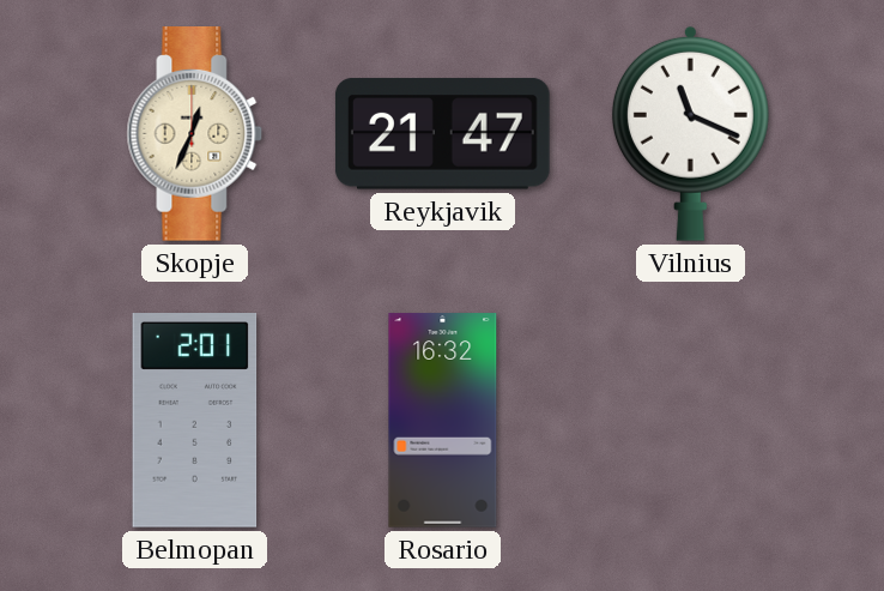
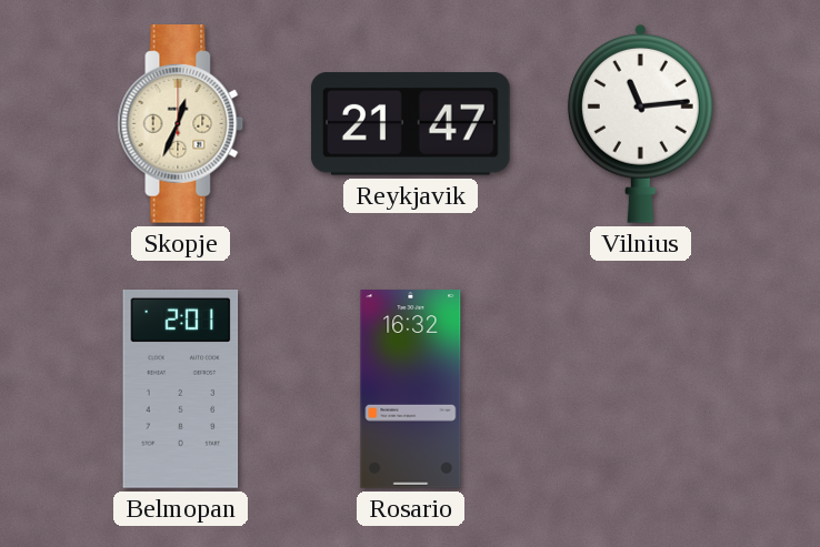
Vilnius: 11:19 -> 11:14 (640, 123)
